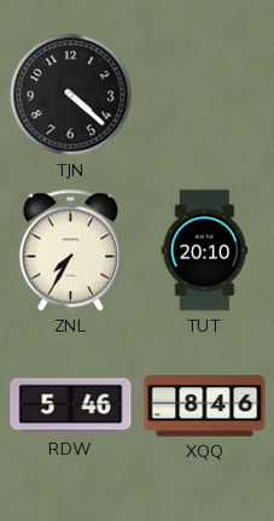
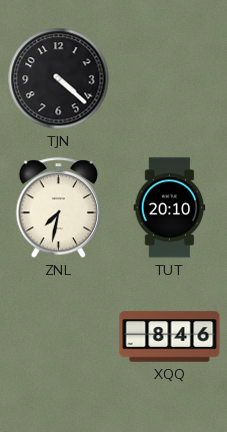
ZNL: 7:35 -> 7:32 (59, 208)
RDW: 5:46 -> none (71, 406)
